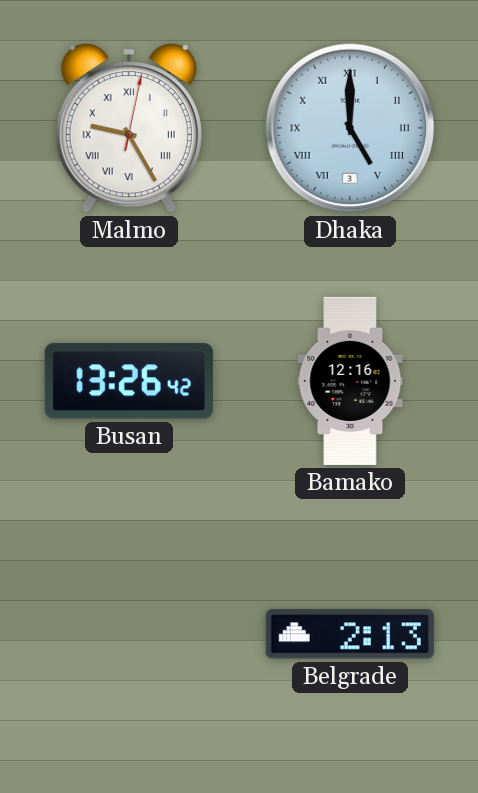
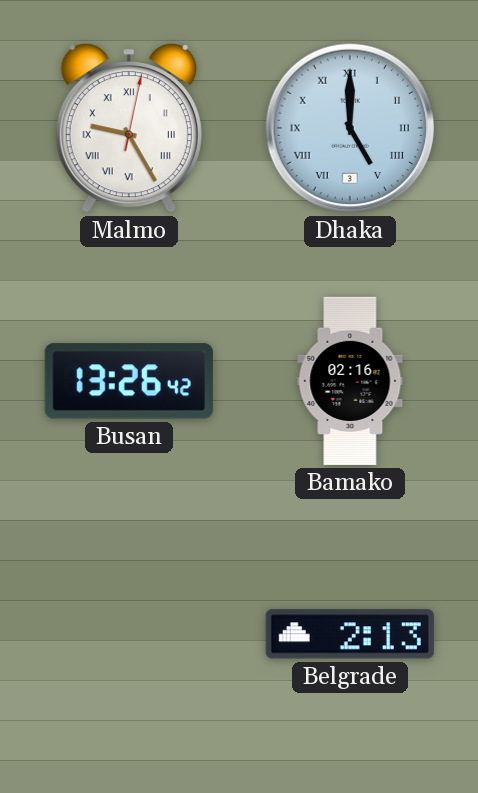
Bamako: 12:16 -> 02:16 (350, 381)
